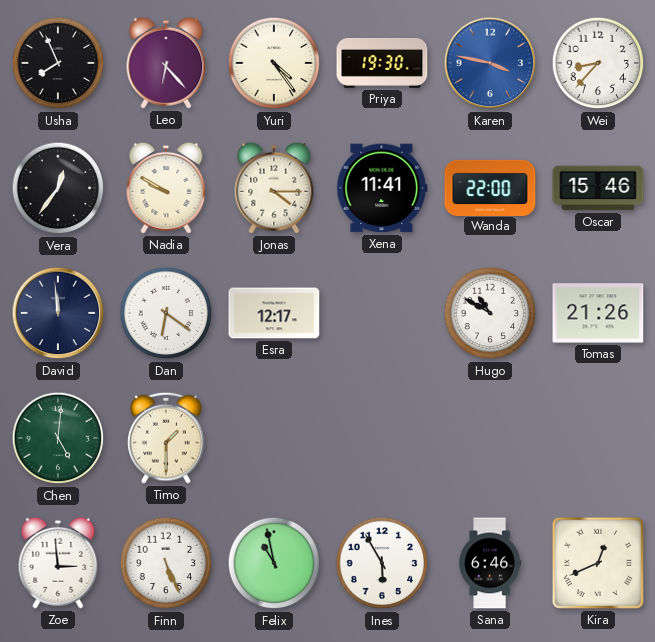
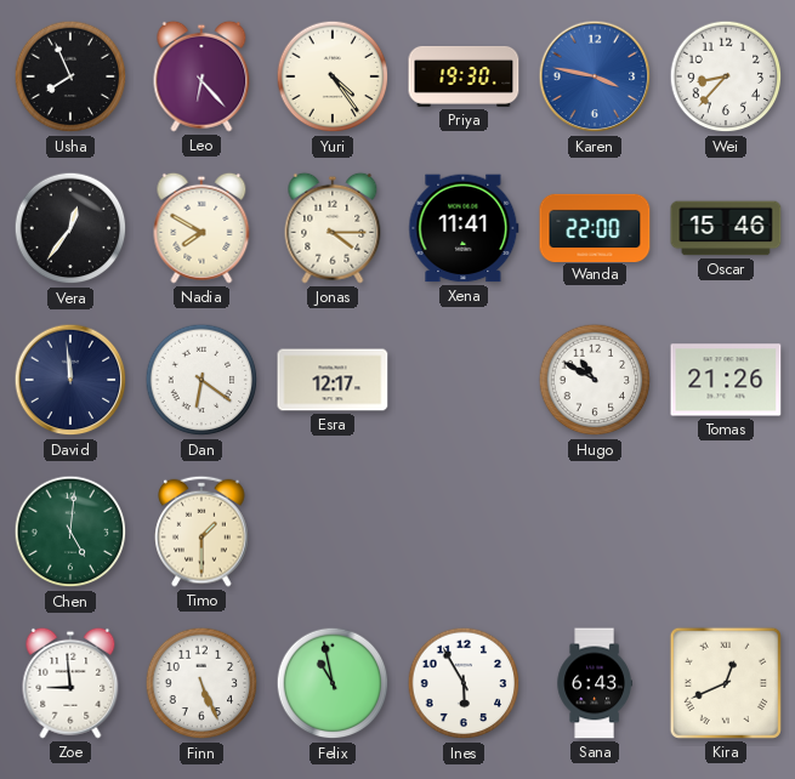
Nadia: 9:50 -> 7:50 (201, 228)
Zoe: 2:59 -> 8:59 (70, 683)
Sana: 6:46 -> 6:43 (594, 683)
